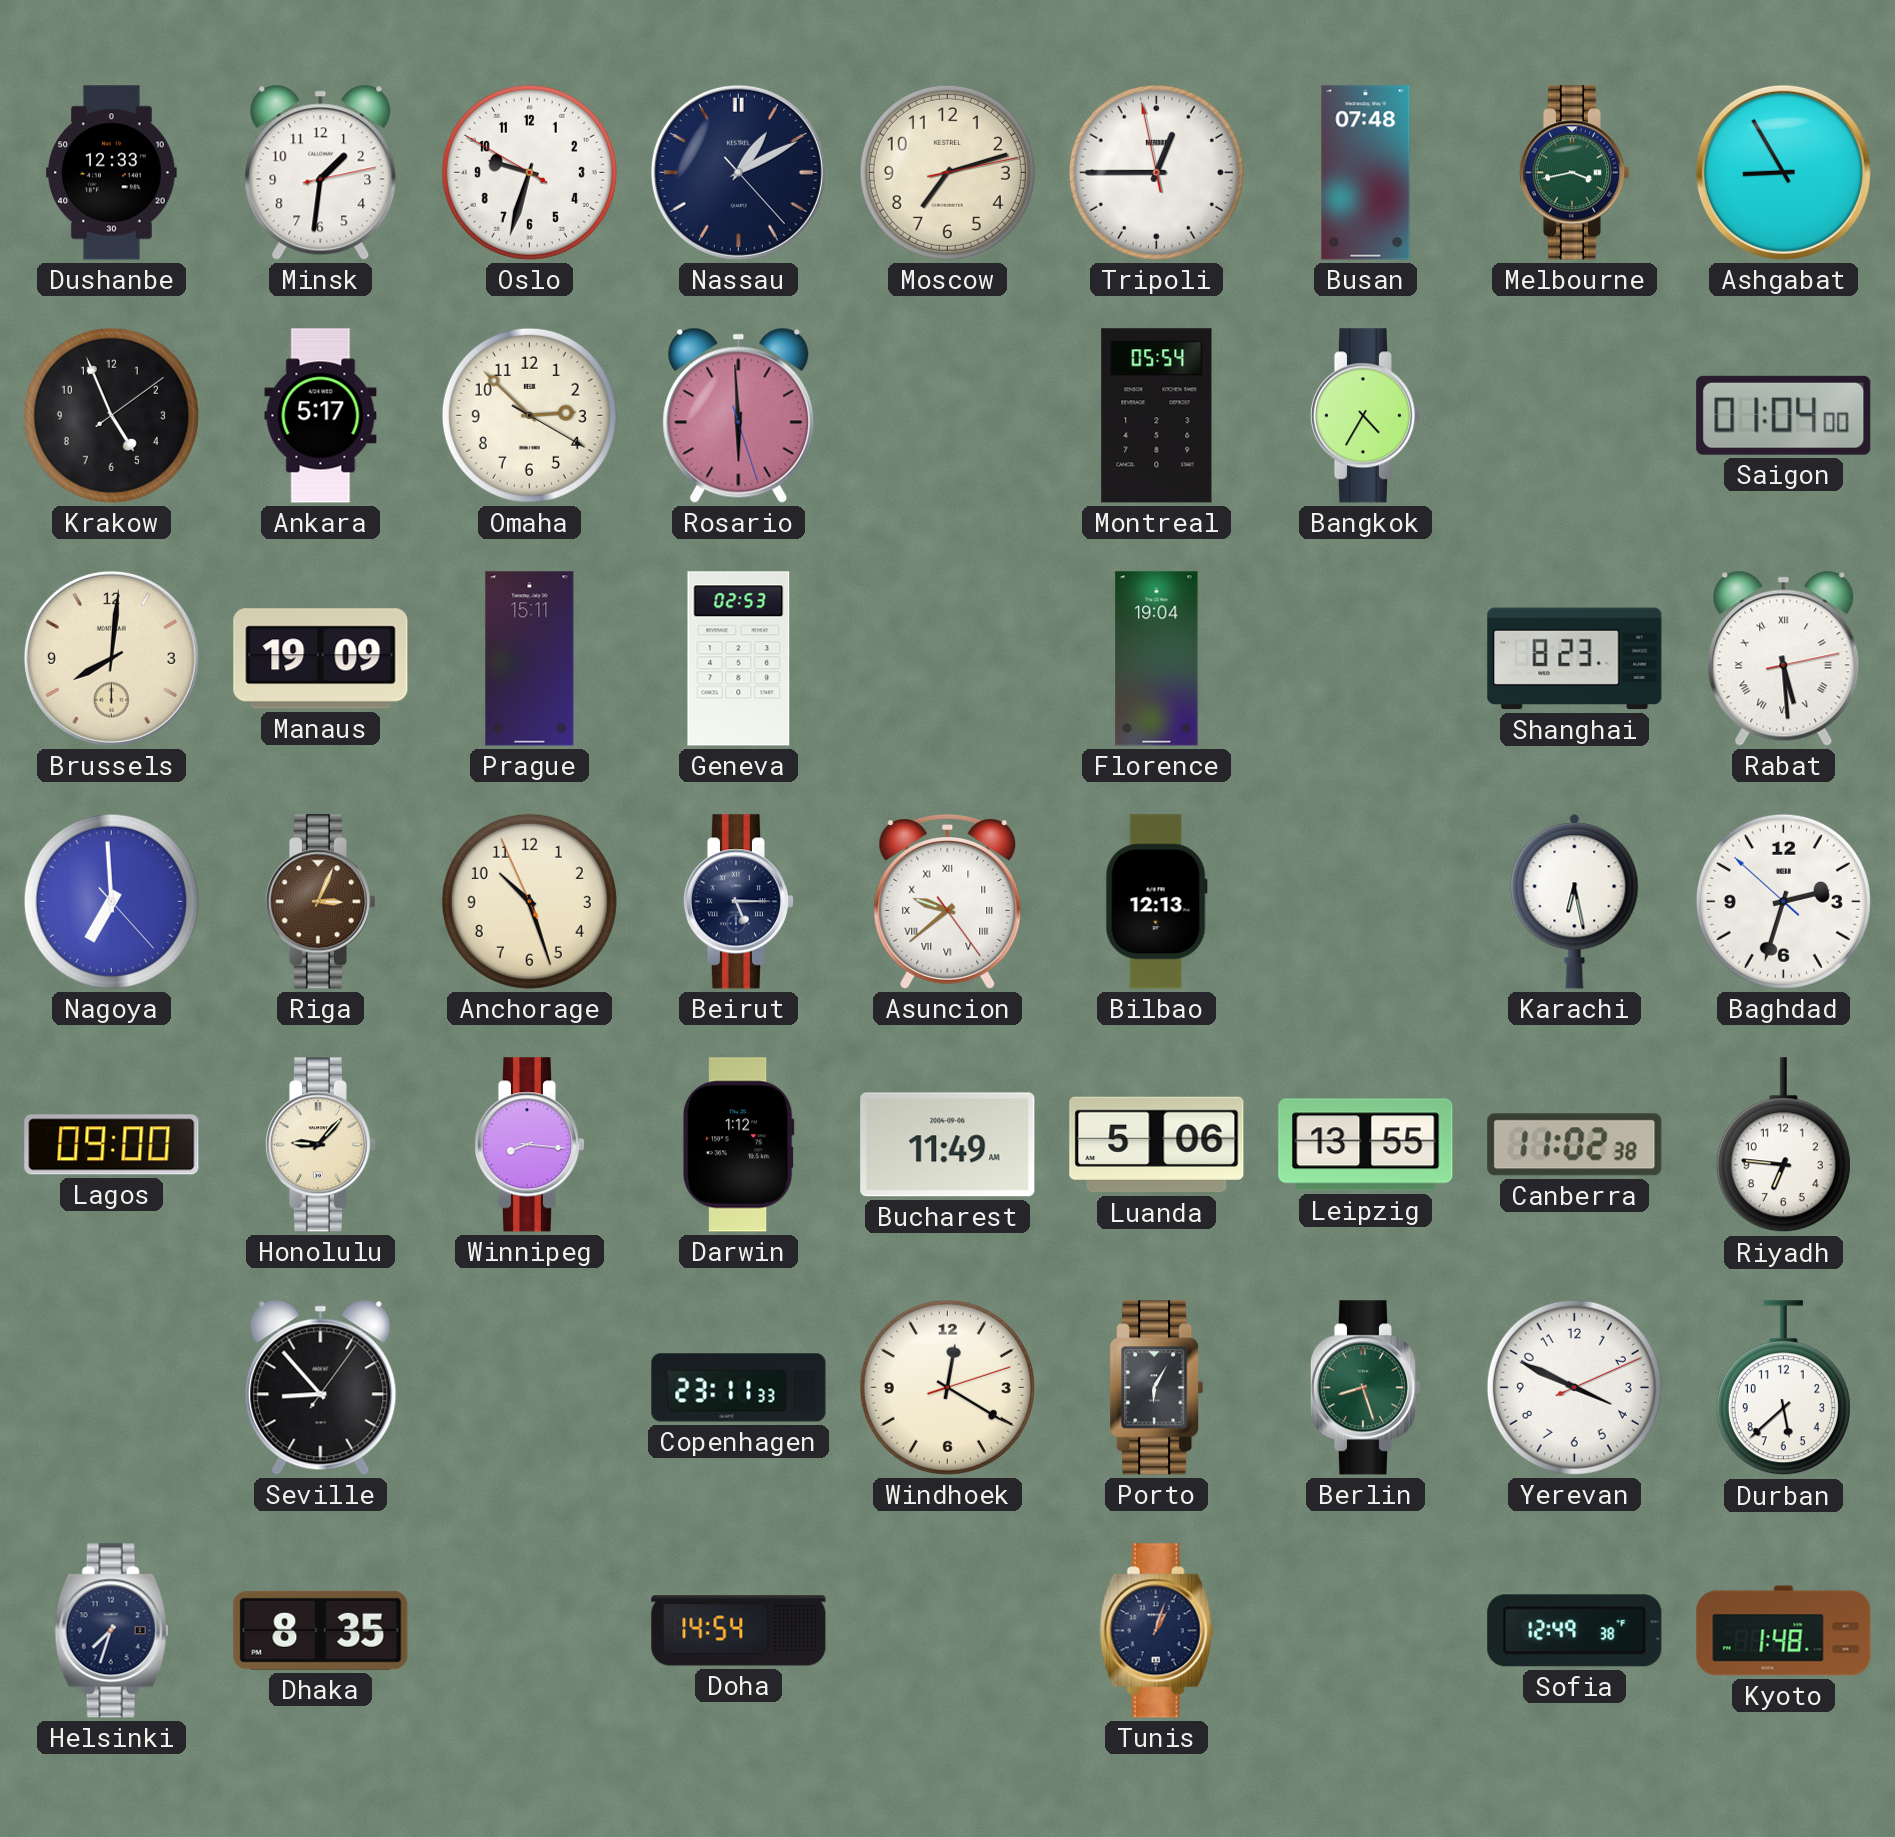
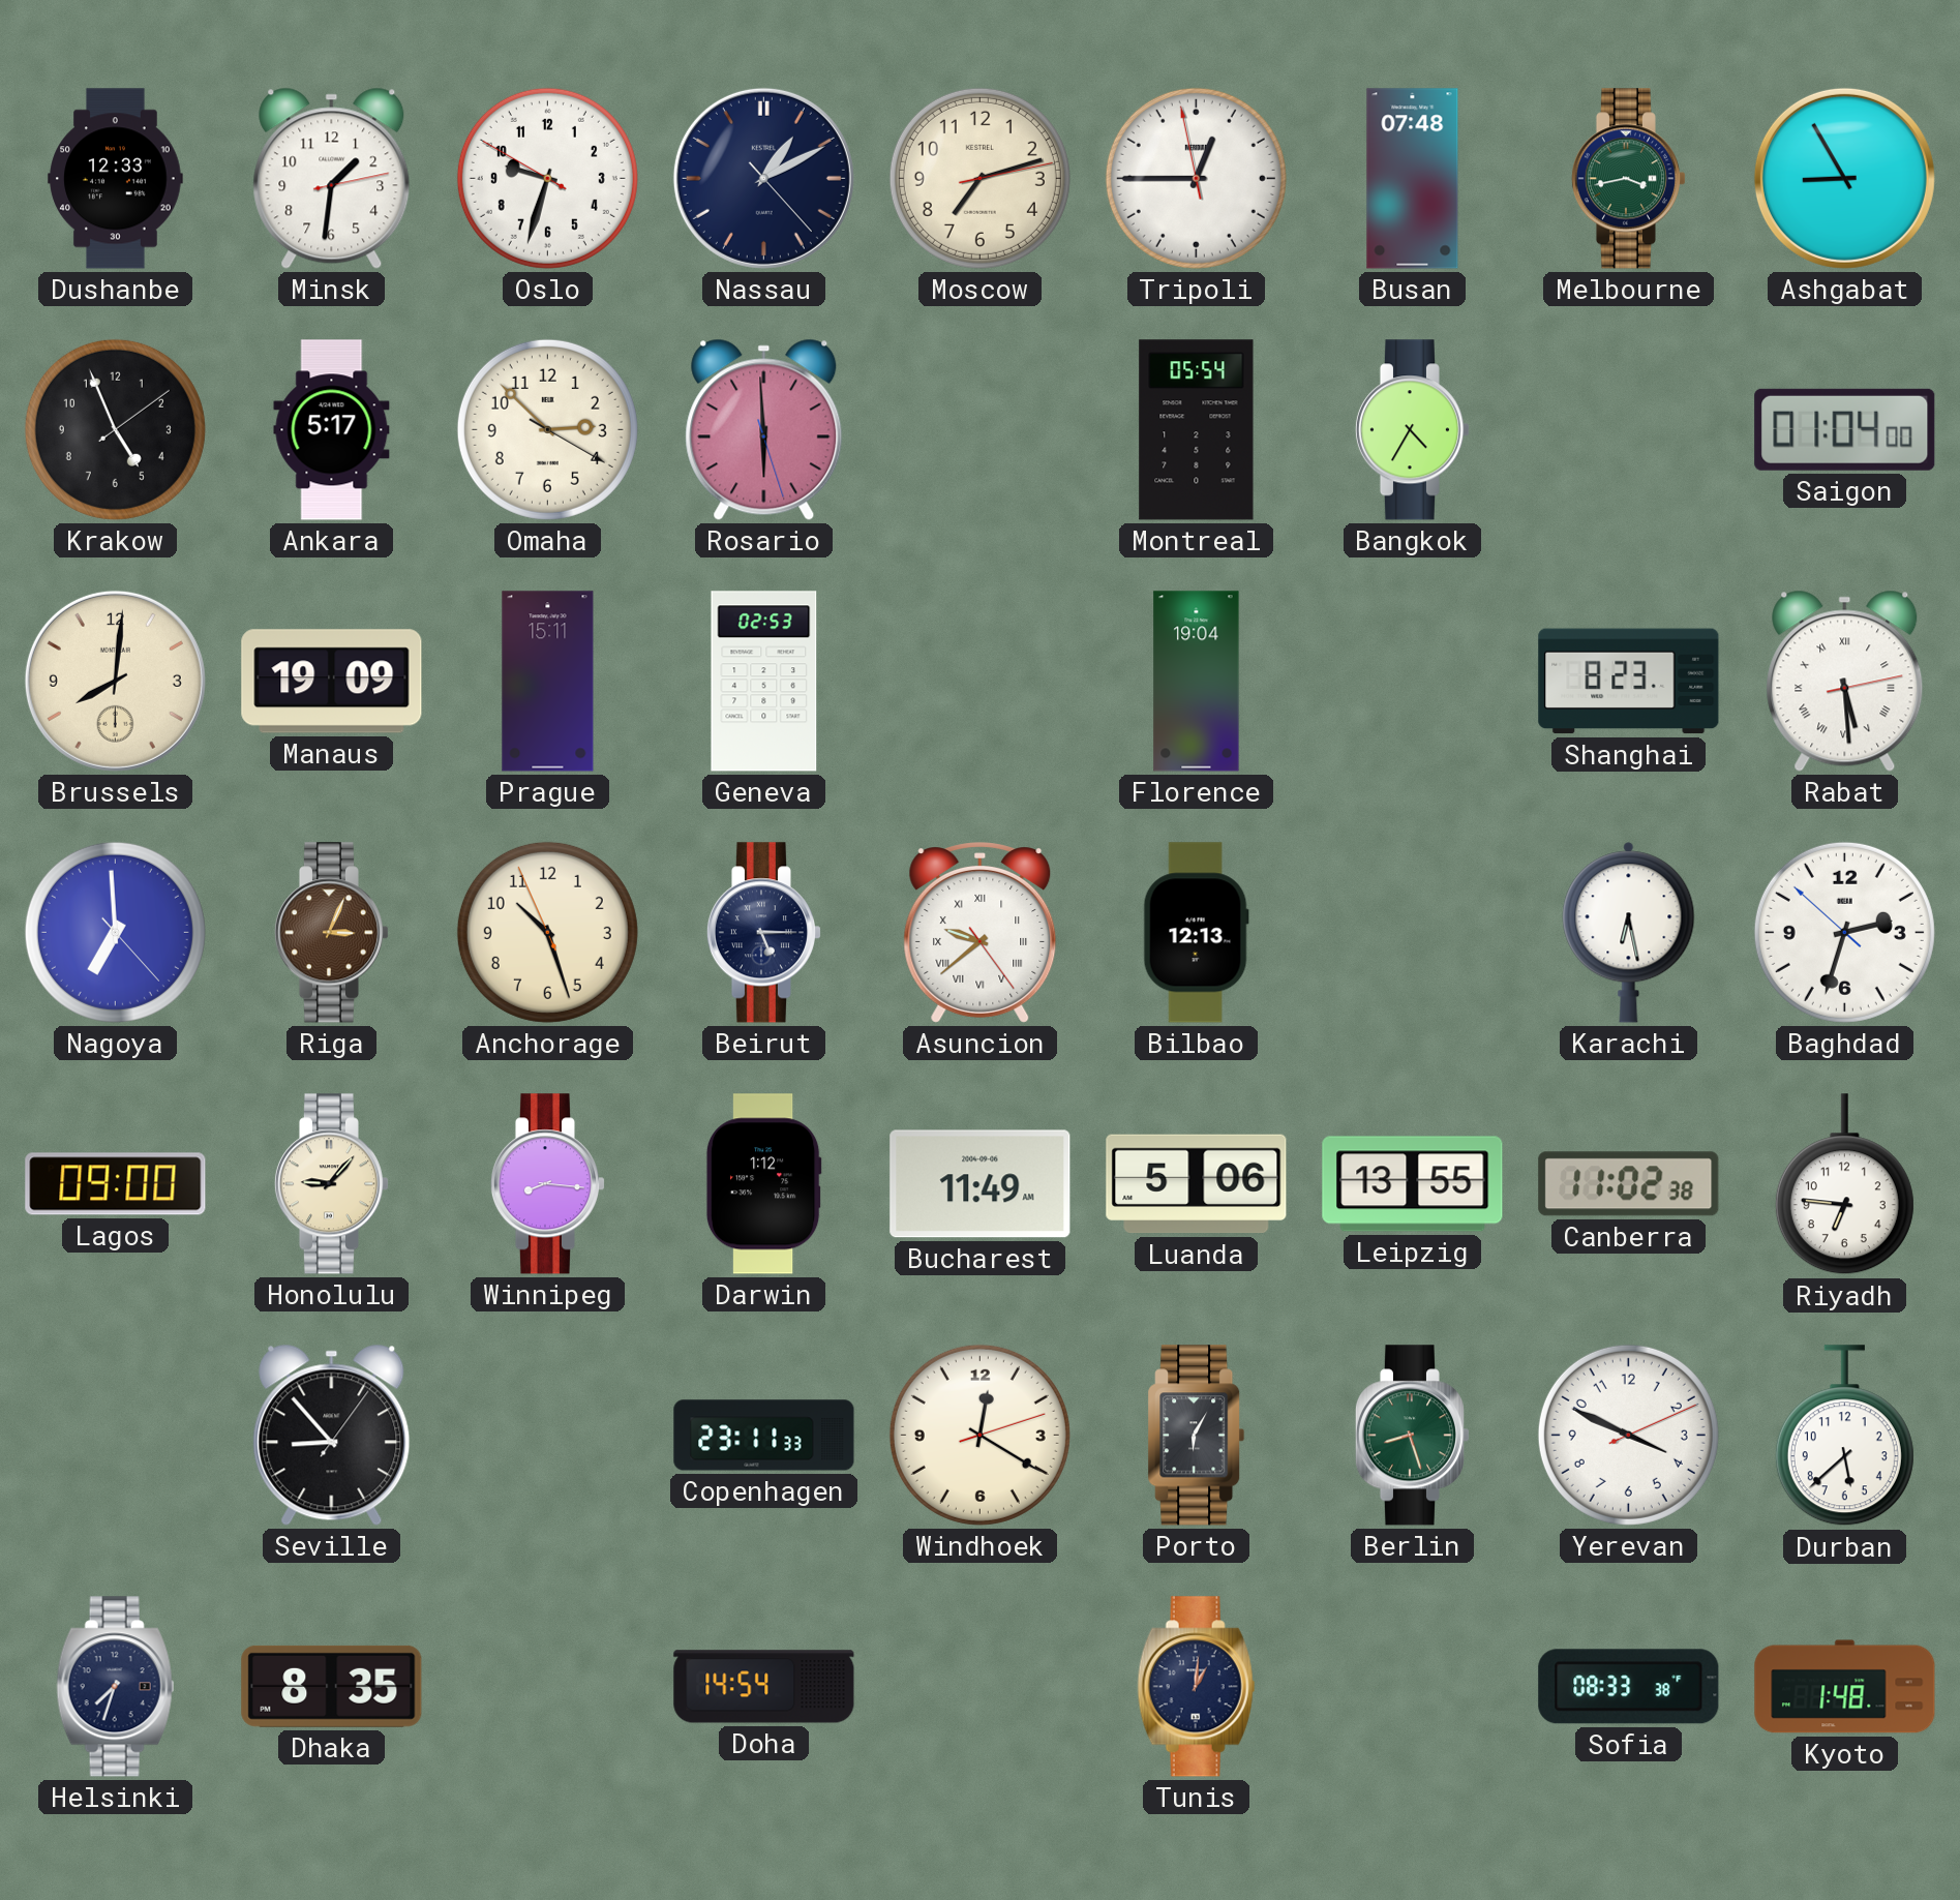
Tunis: 1:03 -> 1:01 (1197, 1687)
Sofia: 12:49 -> 08:33 (1629, 1687)
